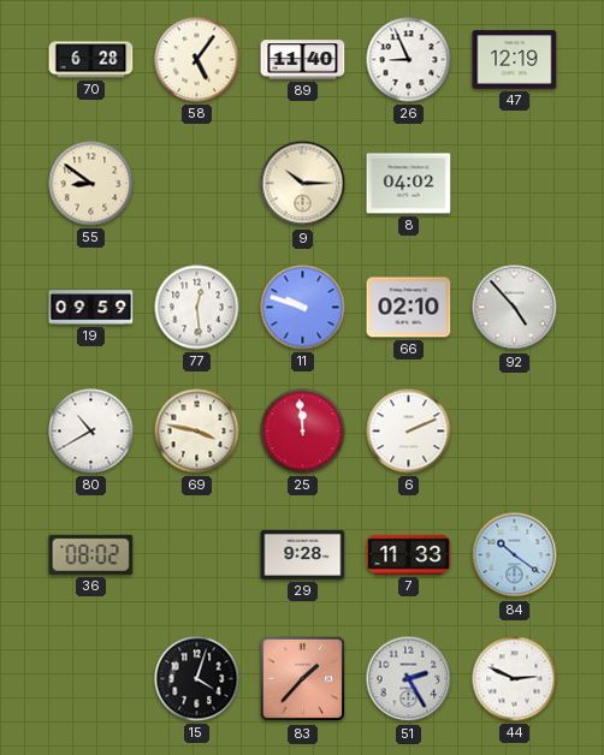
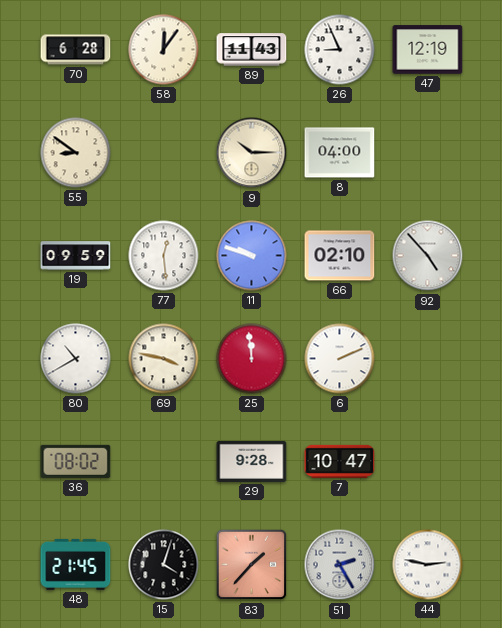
58: 5:06 -> 12:06 (164, 50)
89: 11:40 -> 11:43 (252, 50)
8: 04:02 -> 04:00 (340, 153)
7: 11:33 -> 10:47 (340, 461)
84: 10:21 -> none (515, 555)
48: none -> 21:45 (76, 564)
44: 2:49 -> 2:47 (428, 565)
